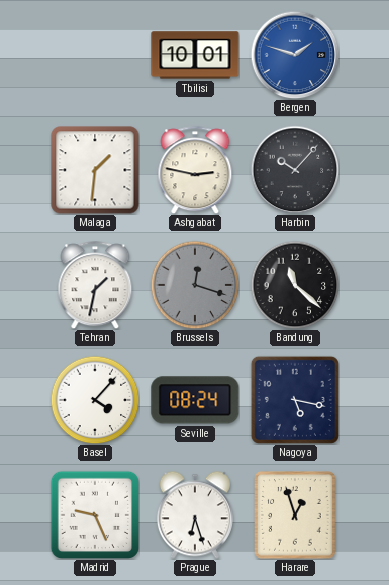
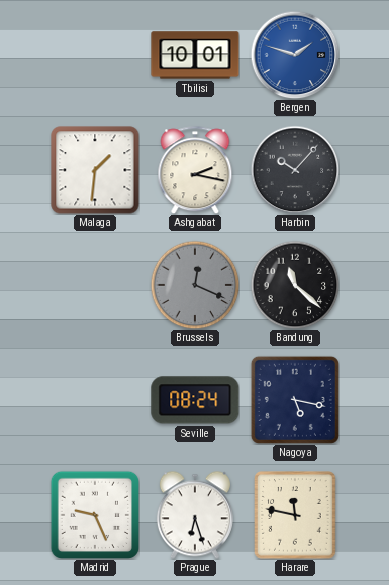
Ashgabat: 2:47 -> 2:17 (195, 170)
Tehran: 1:32 -> none (95, 285)
Brussels: 12:18 -> 12:19 (195, 285)
Basel: 4:07 -> none (95, 400)
Harare: 12:57 -> 11:47 (296, 515)
